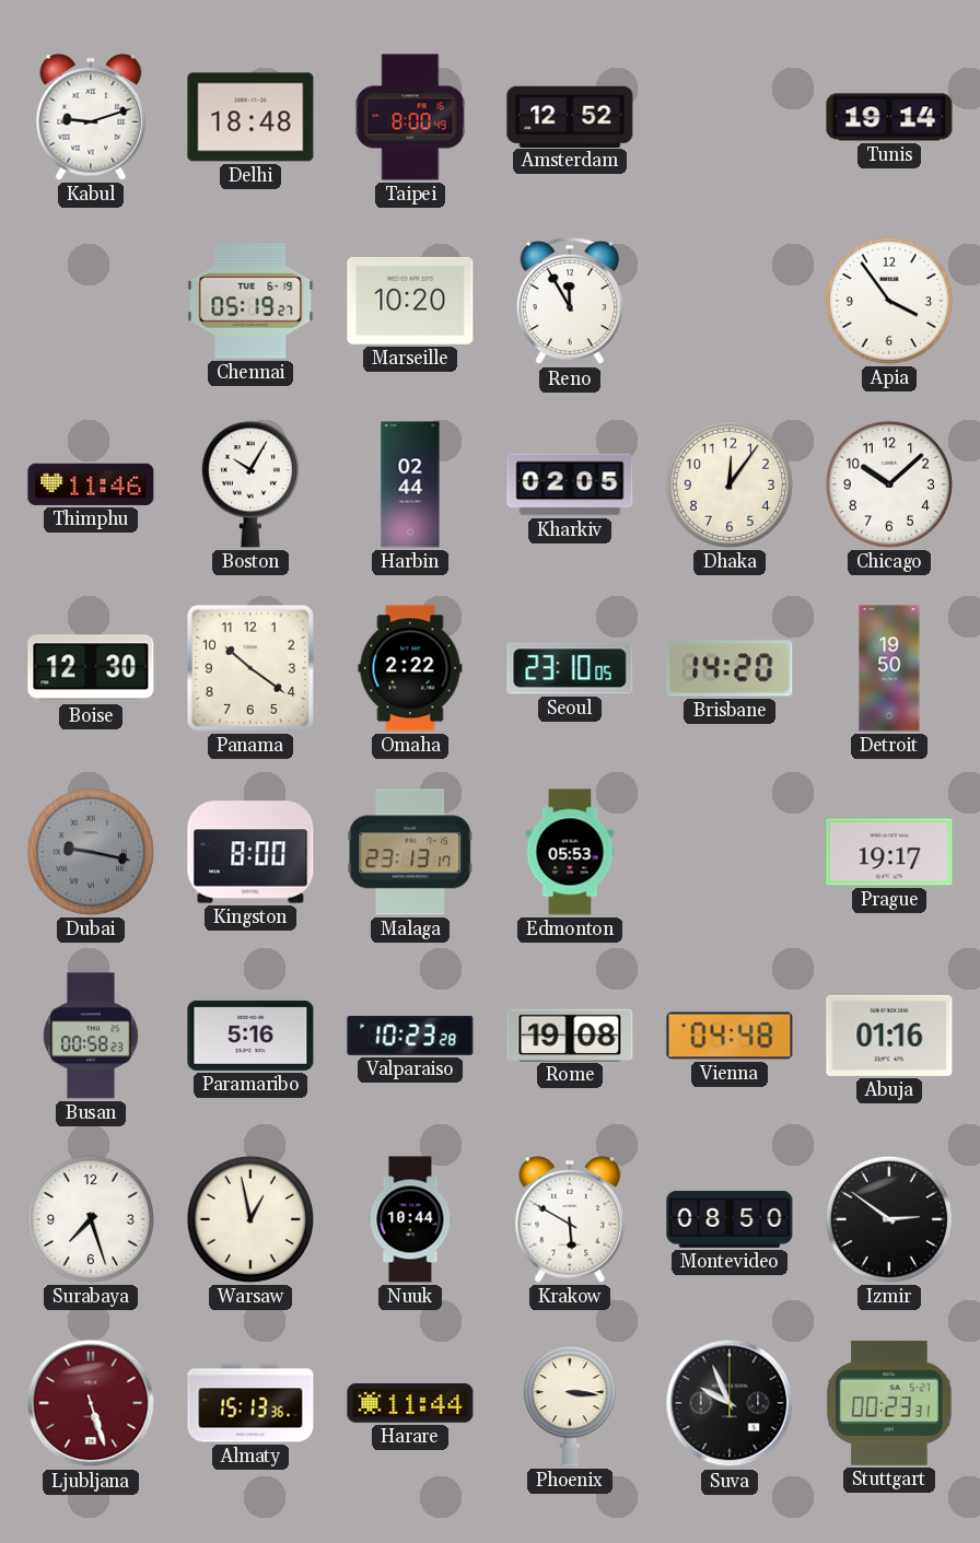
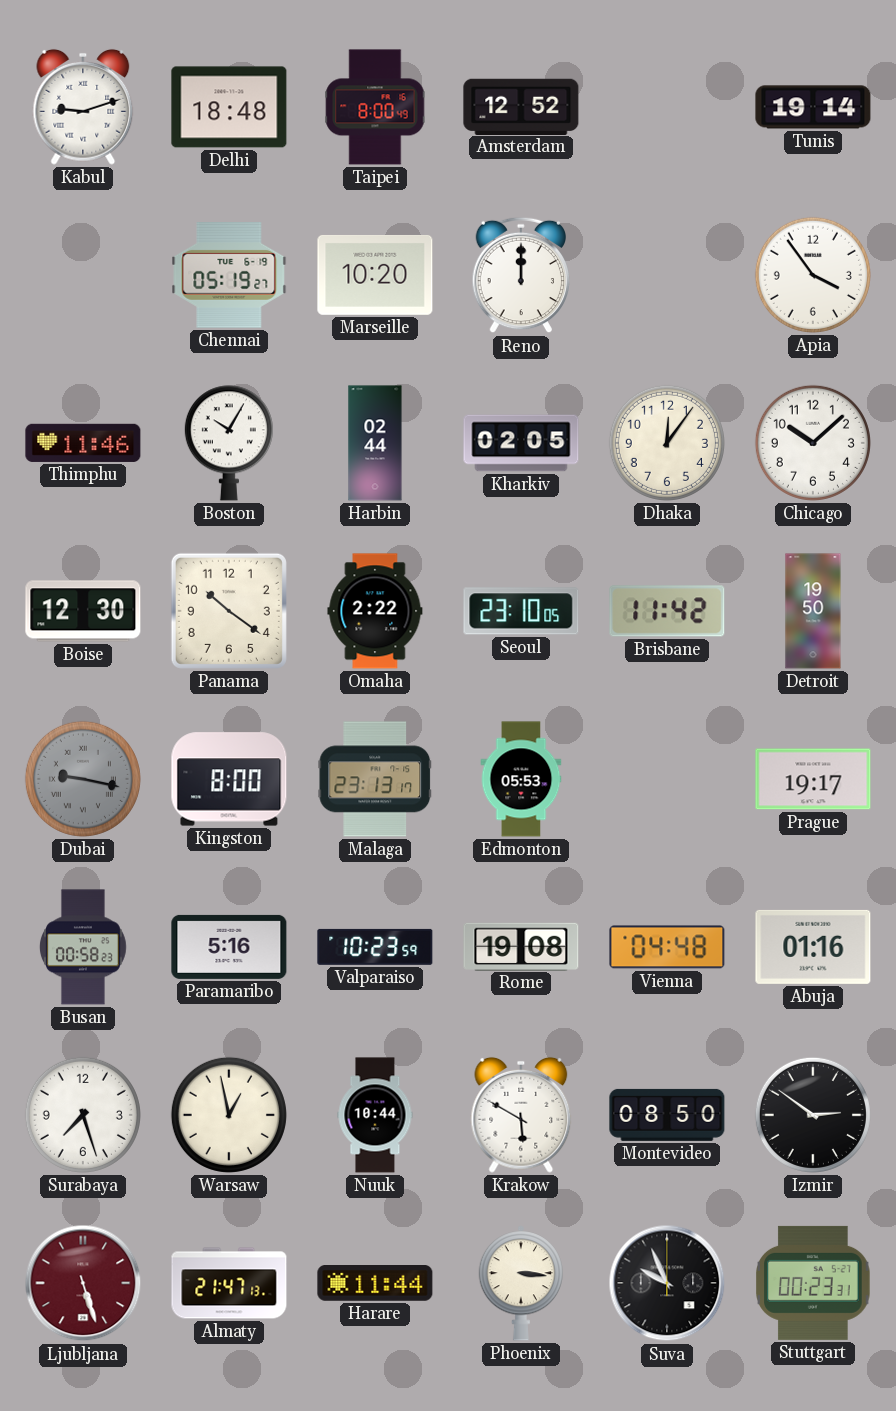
Reno: 11:55 -> 12:00 (521, 275)
Brisbane: 14:20 -> 11:42 (667, 611)
Valparaiso: 10:23:28 -> 10:23:59 (375, 947)
Almaty: 15:13 -> 21:47 (229, 1283)
